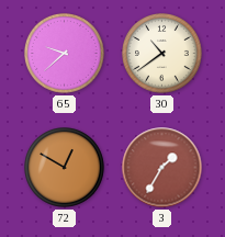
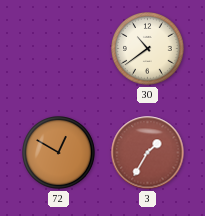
65: 9:38 -> none (65, 54)
